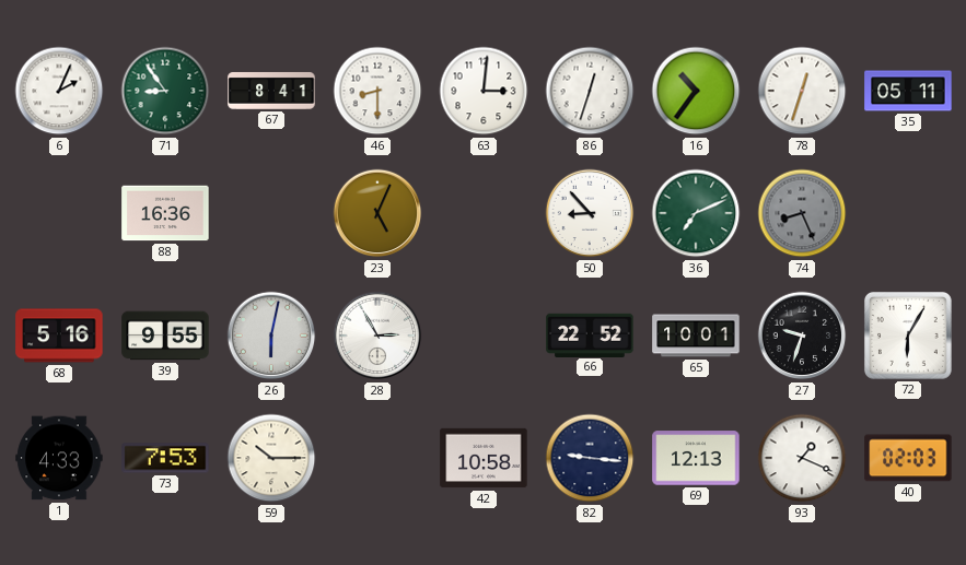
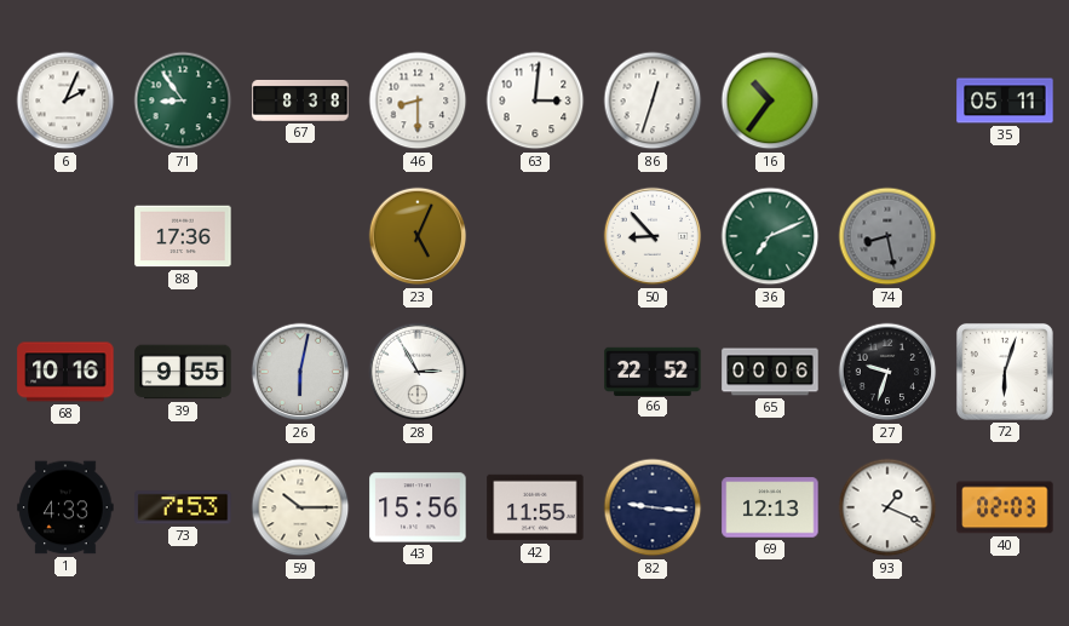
67: 8:41 -> 8:38 (300, 100)
78: 12:33 -> none (802, 91)
88: 16:36 -> 17:36 (183, 236)
74: 8:26 -> 8:28 (887, 236)
68: 5:16 -> 10:16 (65, 372)
65: 10:01 -> 00:06 (770, 372)
72: 6:05 -> 6:03 (1005, 372)
43: none -> 15:56 (418, 507)
42: 10:58 -> 11:55 (535, 507)
